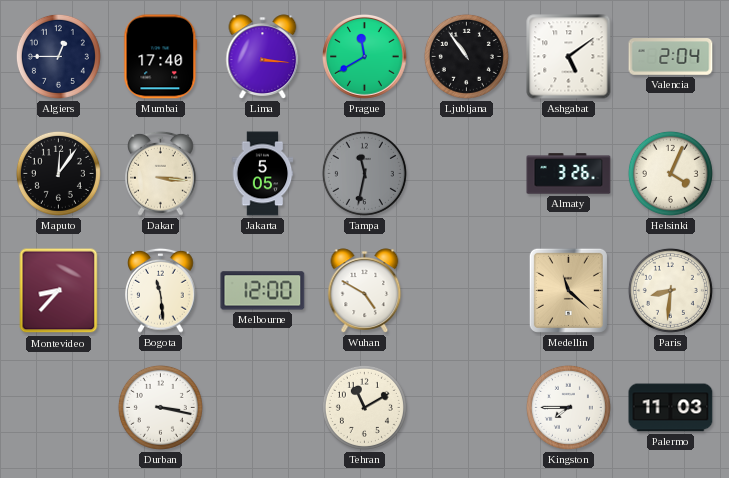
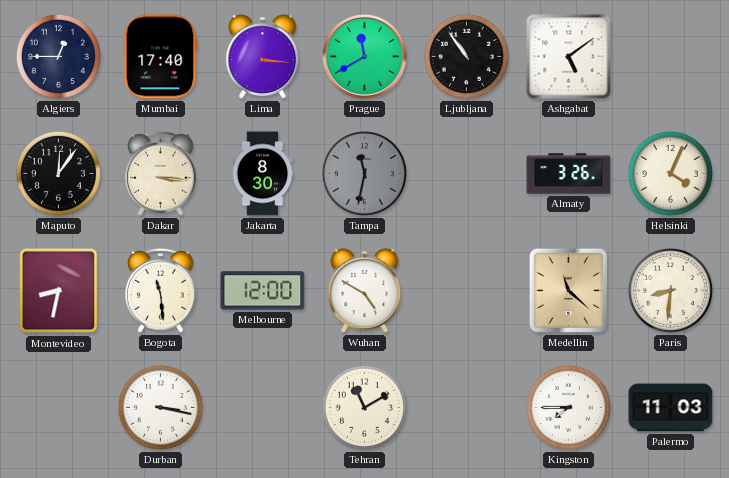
Valencia: 2:04 -> none (671, 57)
Jakarta: 5:05 -> 8:30 (263, 174)
Montevideo: 8:37 -> 8:32 (59, 291)
